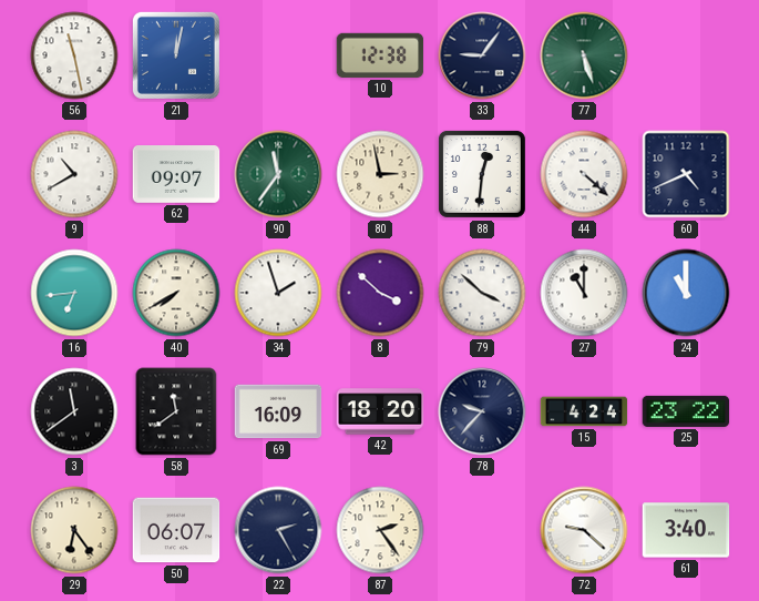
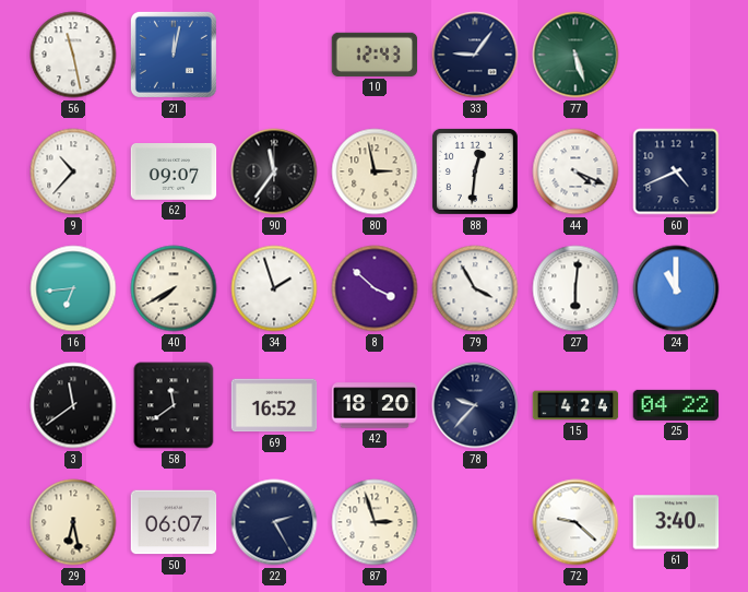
10: 12:38 -> 12:43 (375, 55)
9: 10:40 -> 10:37 (73, 171)
90 dial: green -> black (274, 171)
44: 4:22 -> 4:19 (575, 171)
79: 3:52 -> 3:55 (475, 288)
27: 11:00 -> 6:01 (575, 288)
69: 16:09 -> 16:52 (274, 405)
25: 23:22 -> 04:22 (676, 405)
29: 6:24 -> 6:28 (73, 522)
87: 2:24 -> 2:57 (375, 522)
